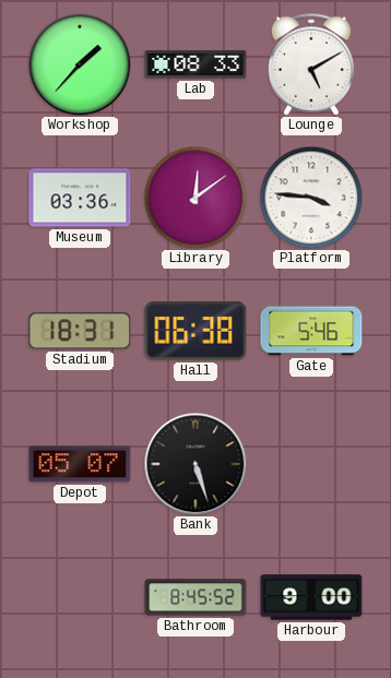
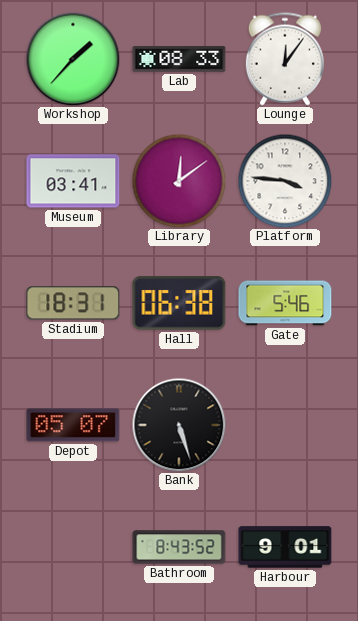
Lounge: 5:10 -> 12:06 (285, 59)
Museum: 03:36 -> 03:41 (73, 181)
Bathroom: 8:45 -> 8:43 (179, 547)
Harbour: 9:00 -> 9:01 (285, 547)
